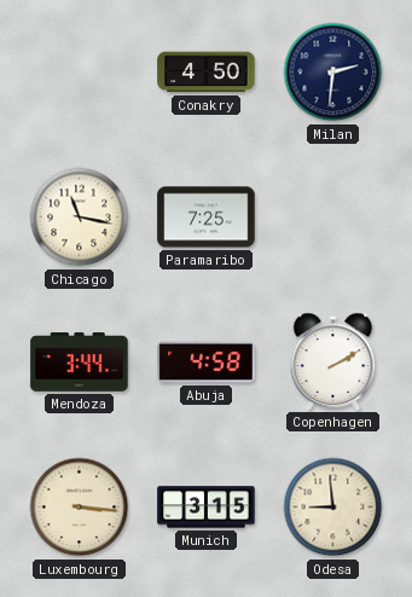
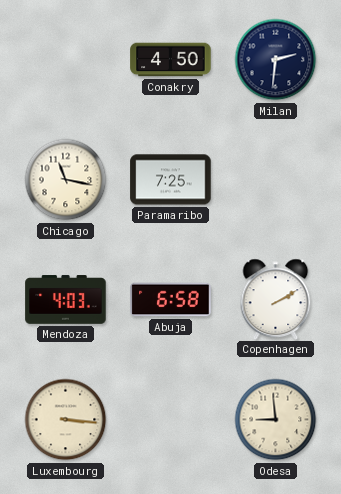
Mendoza: 3:44 -> 4:03 (66, 300)
Abuja: 4:58 -> 6:58 (171, 300)
Munich: 3:15 -> none (207, 508)
